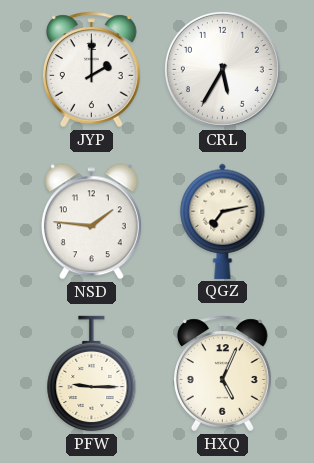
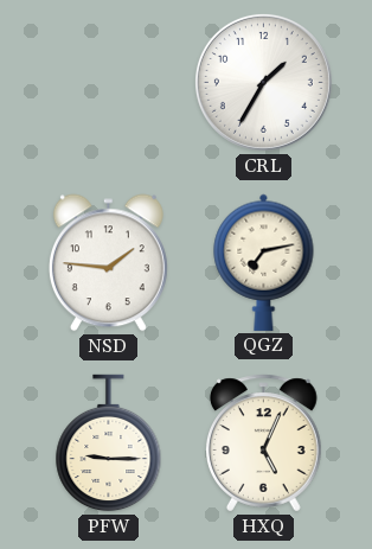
JYP: 2:00 -> none (91, 70)
CRL: 5:35 -> 1:35 (263, 82)
